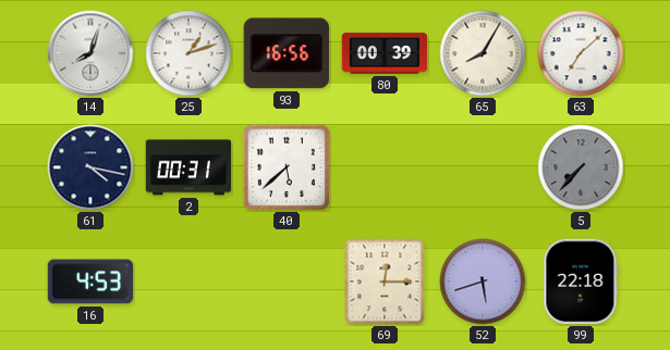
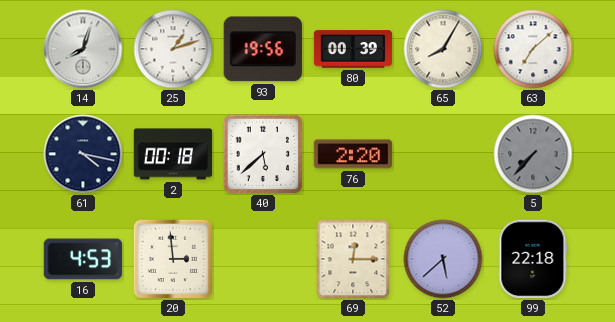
93: 16:56 -> 19:56 (263, 49)
2: 00:31 -> 00:18 (173, 154)
76: none -> 2:20 (353, 154)
20: none -> 2:59 (173, 259)
52: 5:42 -> 5:38 (443, 259)
